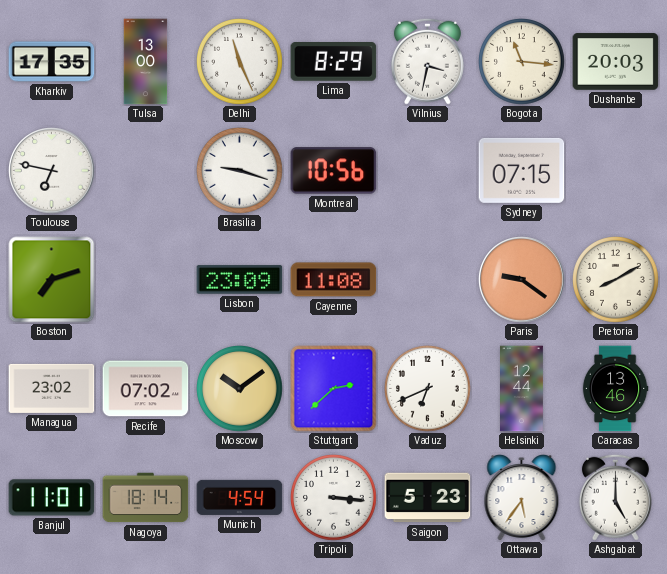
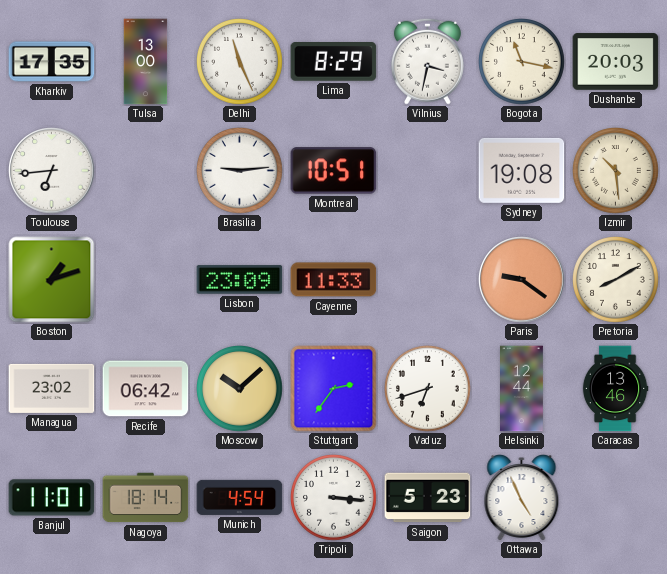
Bogota: 11:16 -> 11:17 (522, 62)
Toulouse: 6:47 -> 6:44 (52, 171)
Brasilia: 9:18 -> 9:14 (240, 171)
Montreal: 10:56 -> 10:51 (334, 171)
Sydney: 07:15 -> 19:08 (522, 170)
Izmir: none -> 10:29 (616, 171)
Boston: 7:12 -> 1:12 (52, 280)
Cayenne: 11:08 -> 11:33 (334, 280)
Recife: 07:02 -> 06:42 (146, 389)
Moscow: 10:09 -> 10:08 (240, 389)
Stuttgart: 2:38 -> 2:36 (334, 389)
Vaduz: 6:41 -> 6:42 (428, 389)
Ottawa: 5:36 -> 4:56 (522, 498)
Ashgabat: 5:00 -> none (615, 497)
